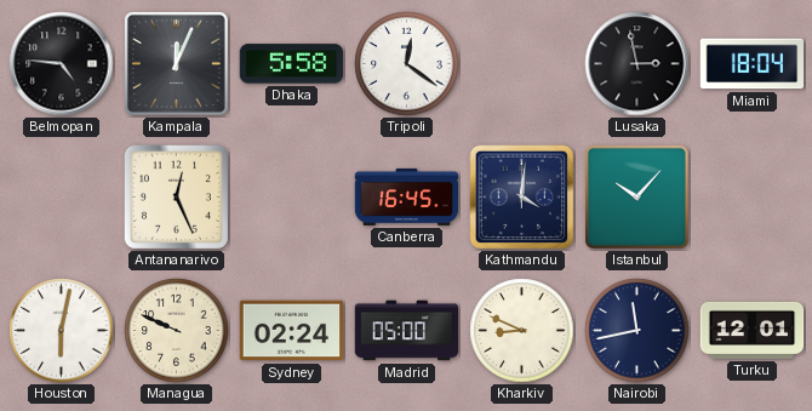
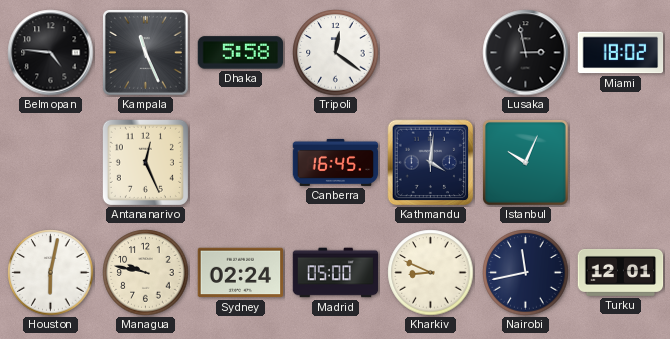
Kampala: 12:04 -> 11:26 (146, 53)
Miami: 18:04 -> 18:02 (621, 53)
Istanbul: 10:07 -> 10:04 (526, 163)
Managua: 9:49 -> 9:47 (146, 273)
